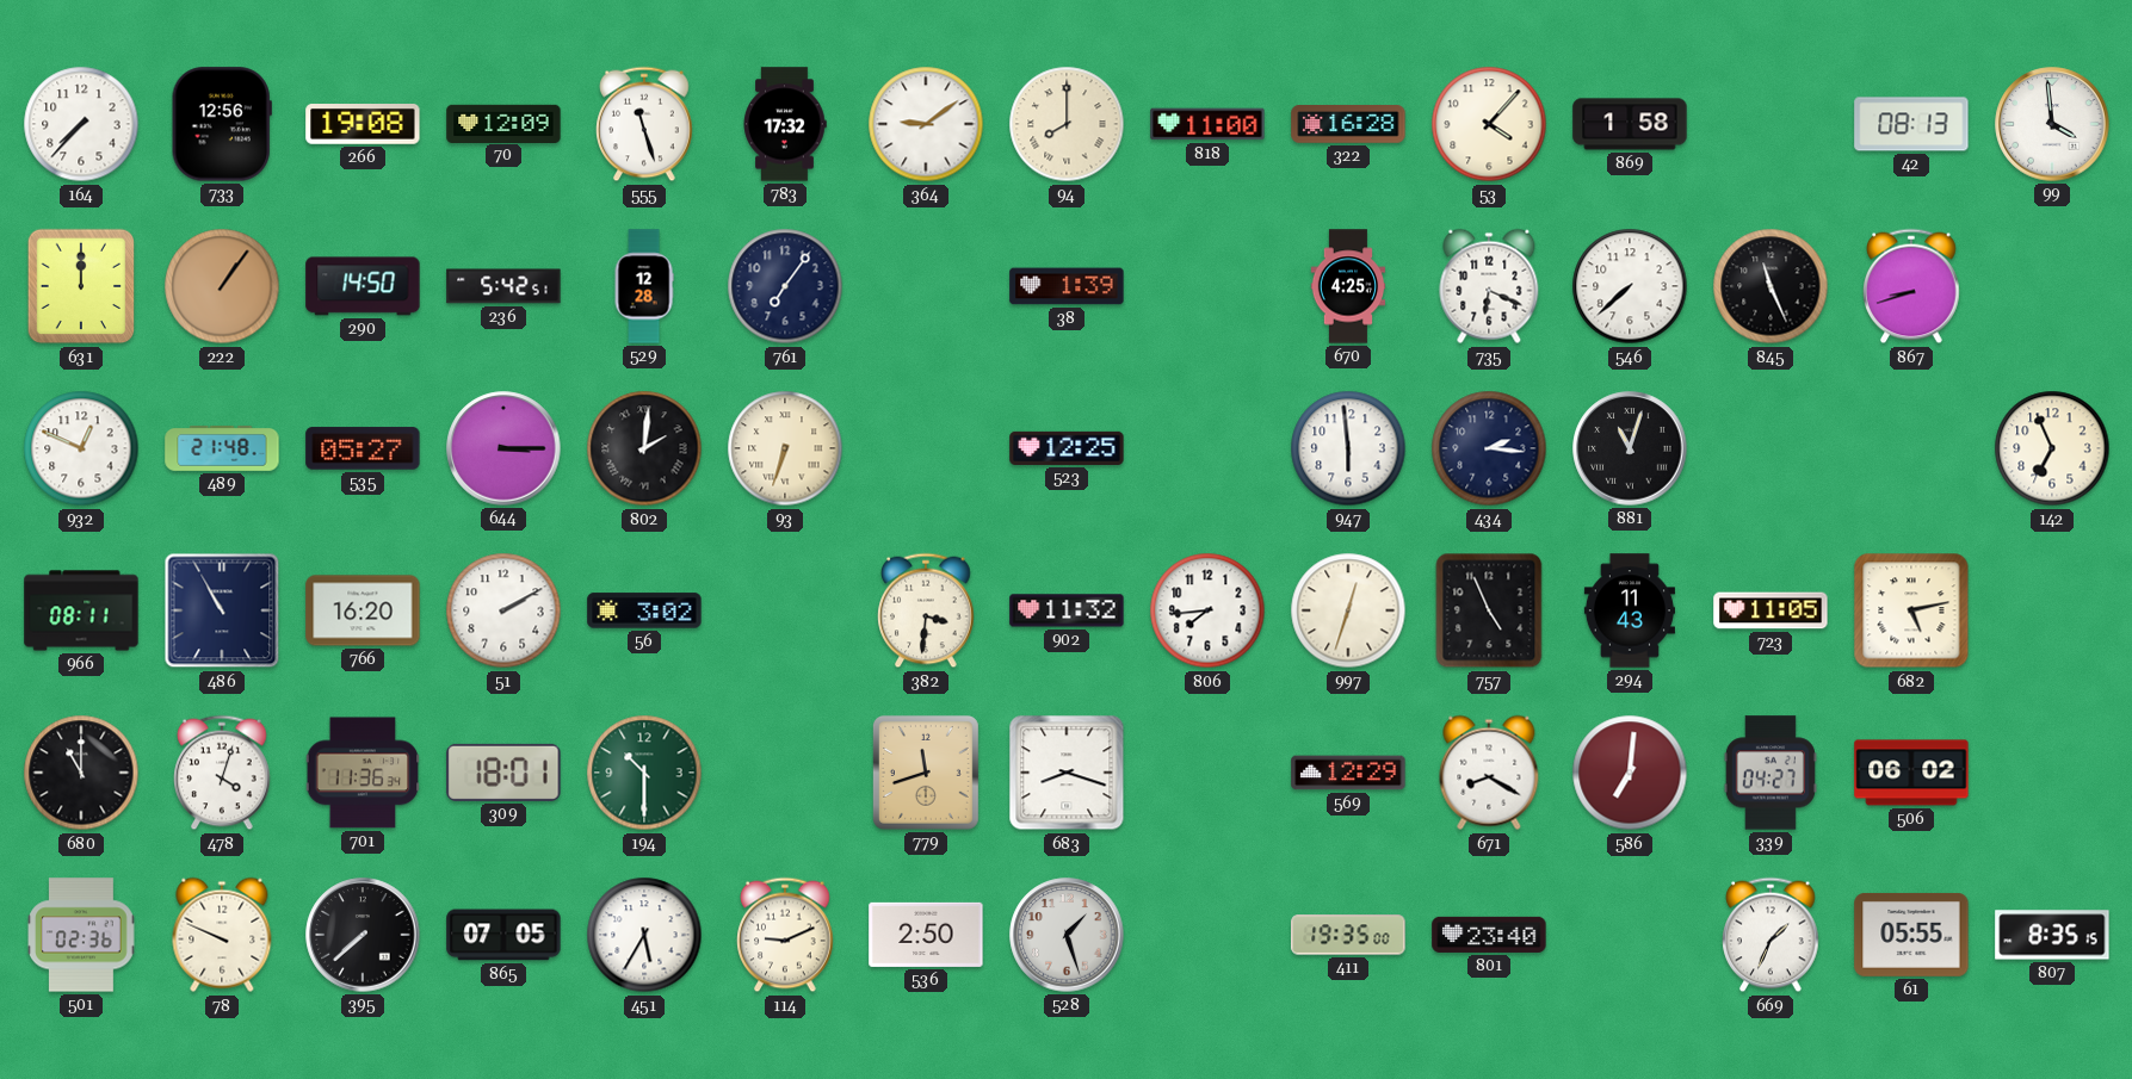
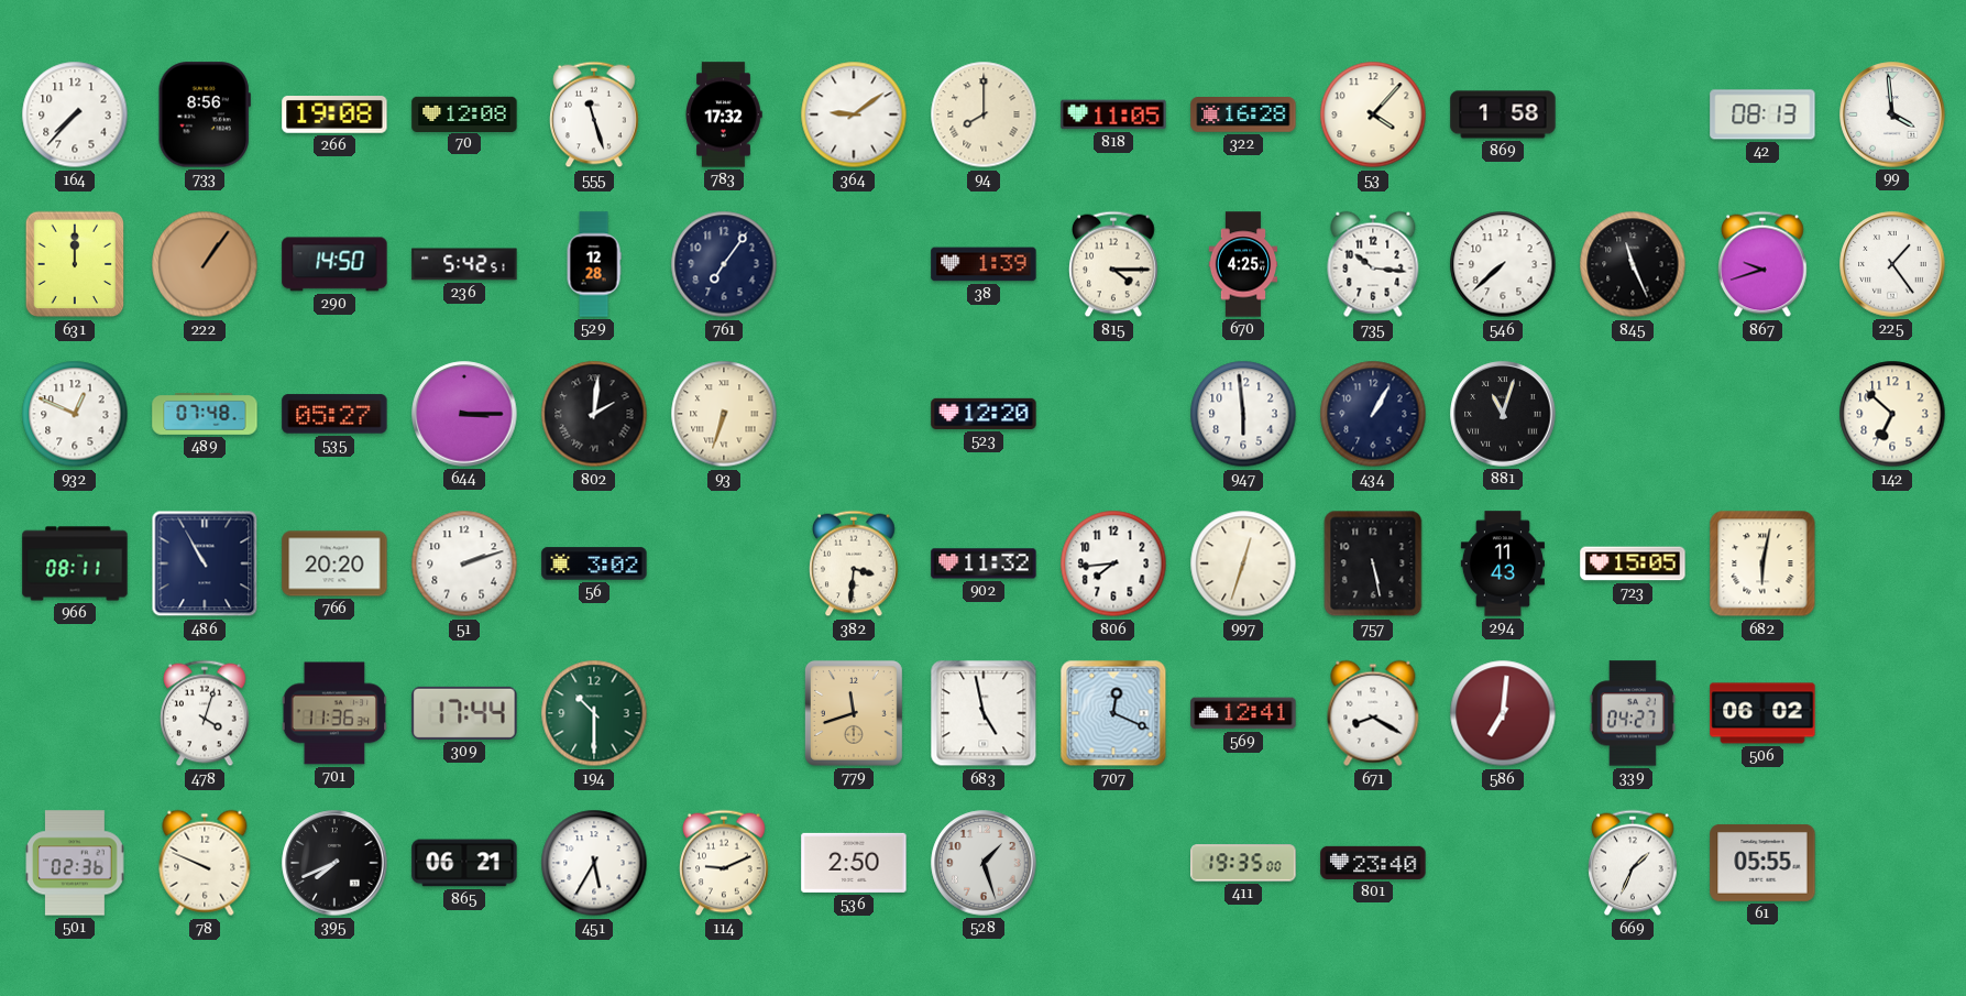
733: 12:56 -> 8:56 (205, 114)
70: 12:09 -> 12:08 (464, 113)
818: 11:00 -> 11:05 (1113, 114)
815: none -> 4:15 (1113, 264)
735: 6:19 -> 10:16 (1373, 264)
867: 8:42 -> 9:42 (1762, 264)
225: none -> 1:24 (1892, 264)
489: 21:48 -> 07:48 (205, 415)
523: 12:25 -> 12:20 (984, 414)
434: 2:16 -> 1:05 (1373, 414)
142: 6:56 -> 6:52 (1892, 414)
766: 16:20 -> 20:20 (334, 563)
51: 2:10 -> 2:12 (464, 563)
757: 4:56 -> 5:28 (1373, 563)
723: 11:05 -> 15:05 (1633, 563)
682: 5:13 -> 6:02 (1762, 563)
680: 11:00 -> none (81, 773)
309: 18:01 -> 17:44 (464, 713)
683: 8:18 -> 4:58 (984, 713)
707: none -> 12:19 (1113, 713)
569: 12:29 -> 12:41 (1243, 713)
395: 7:38 -> 7:41 (334, 863)
865: 07:05 -> 06:21 (464, 863)
807: 8:35 -> none (2052, 935)
